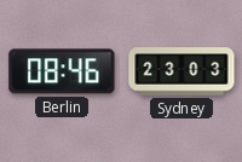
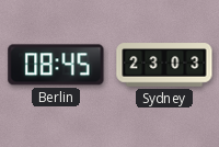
Berlin: 08:46 -> 08:45 (56, 65)
